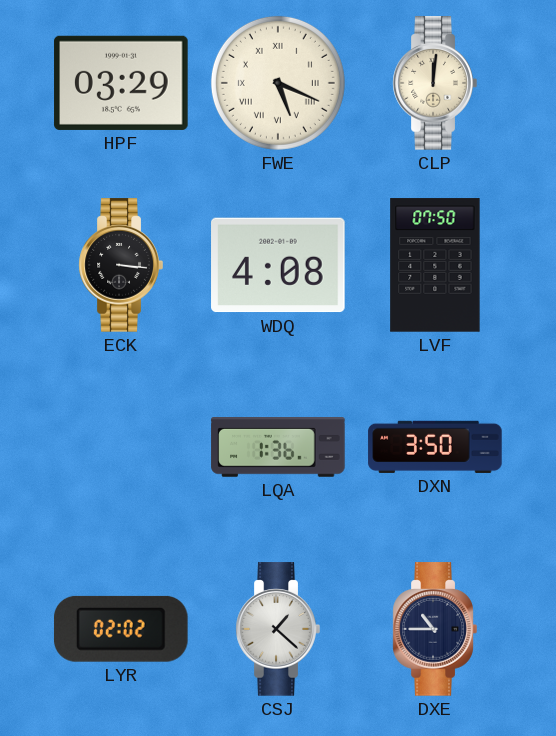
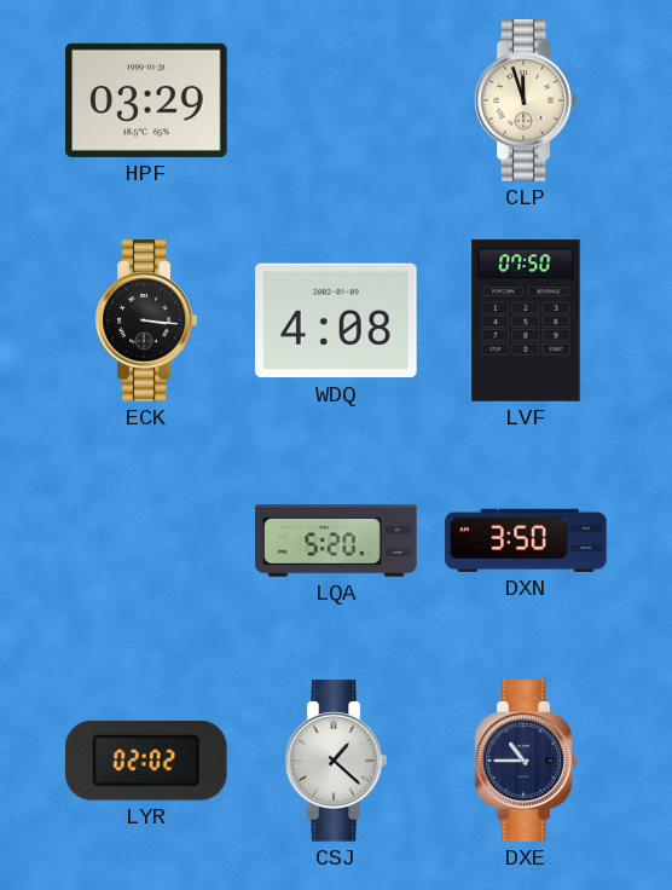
FWE: 5:19 -> none (278, 83)
CLP: 12:01 -> 11:57 (526, 100)
LQA: 1:36 -> 5:20 (336, 542)
